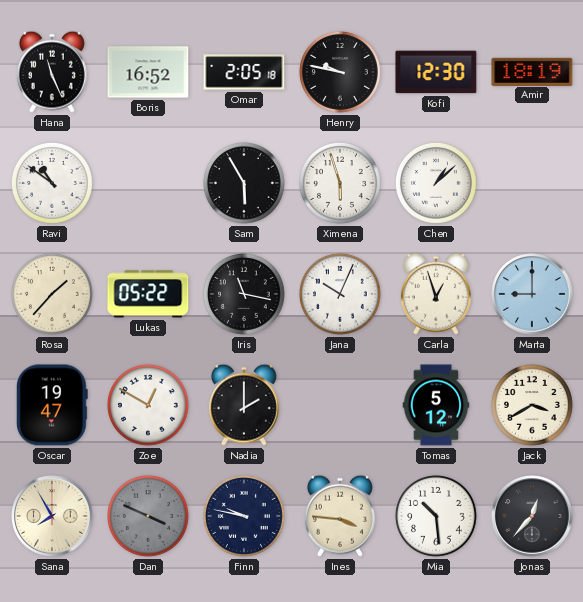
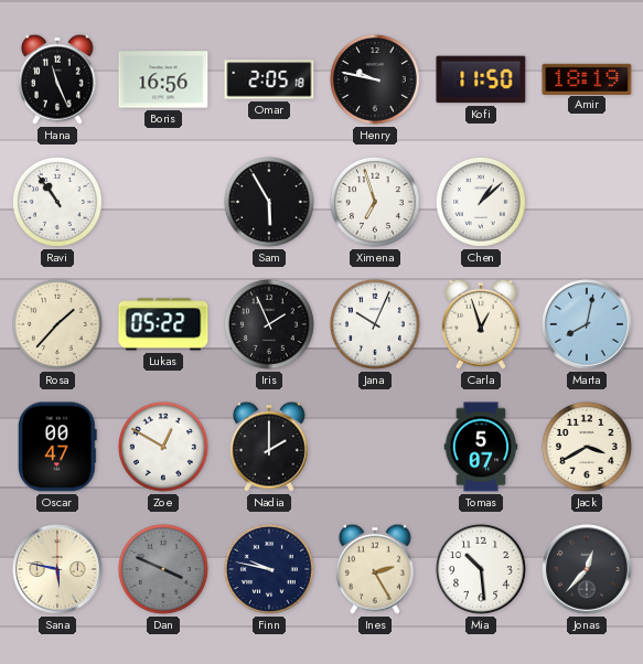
Boris: 16:52 -> 16:56 (163, 79)
Kofi: 12:30 -> 11:50 (481, 79)
Ravi: 10:51 -> 10:54 (57, 202)
Ximena: 5:57 -> 6:57 (375, 202)
Iris: 11:17 -> 1:56 (269, 324)
Marta: 9:00 -> 8:02 (587, 324)
Oscar: 19:47 -> 00:47 (57, 447)
Tomas: 5:12 -> 5:07 (481, 447)
Sana: 7:55 -> 5:47 (57, 569)
Ines: 3:46 -> 2:25 (375, 569)
